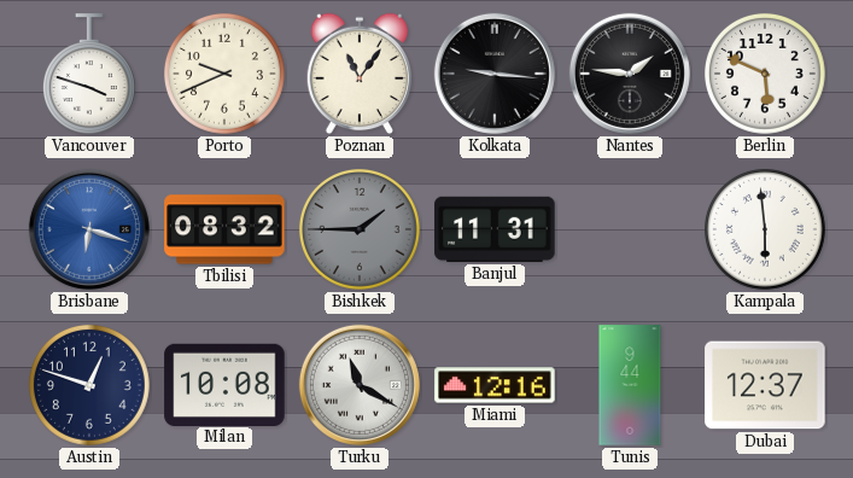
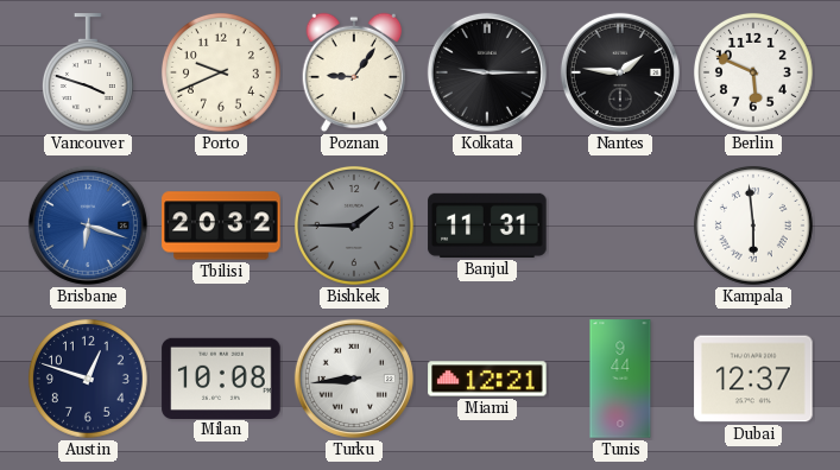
Poznan: 11:06 -> 9:06 (354, 72)
Kolkata: 9:16 -> 9:15 (487, 72)
Tbilisi: 08:32 -> 20:32 (221, 226)
Turku: 11:20 -> 8:44 (354, 379)
Miami: 12:16 -> 12:21 (487, 379)
